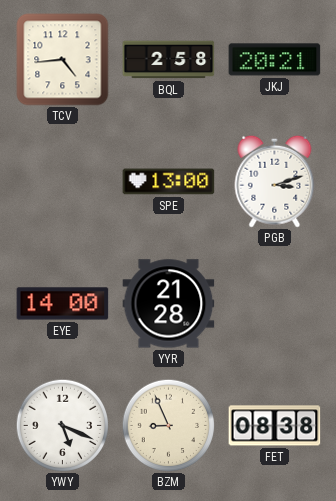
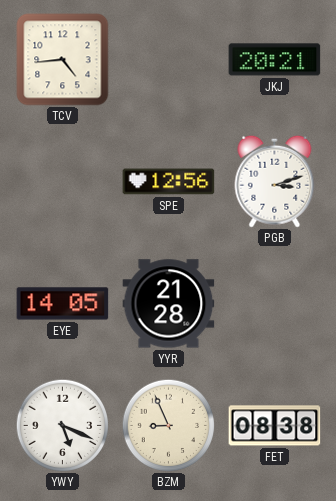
BQL: 2:58 -> none (169, 60)
SPE: 13:00 -> 12:56 (169, 182)
EYE: 14:00 -> 14:05 (63, 304)
